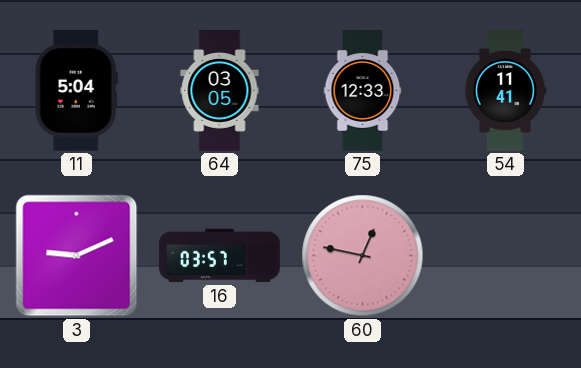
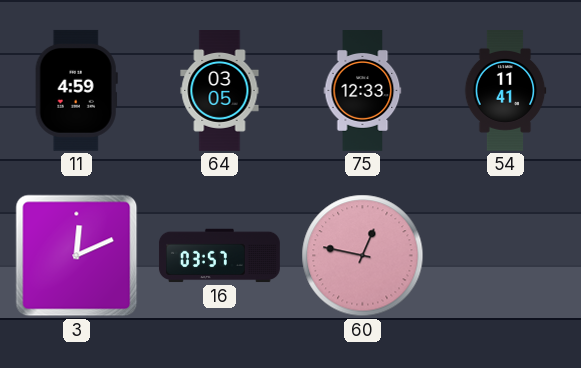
11: 5:04 -> 4:59 (76, 90)
3: 9:11 -> 12:11 (77, 256)
